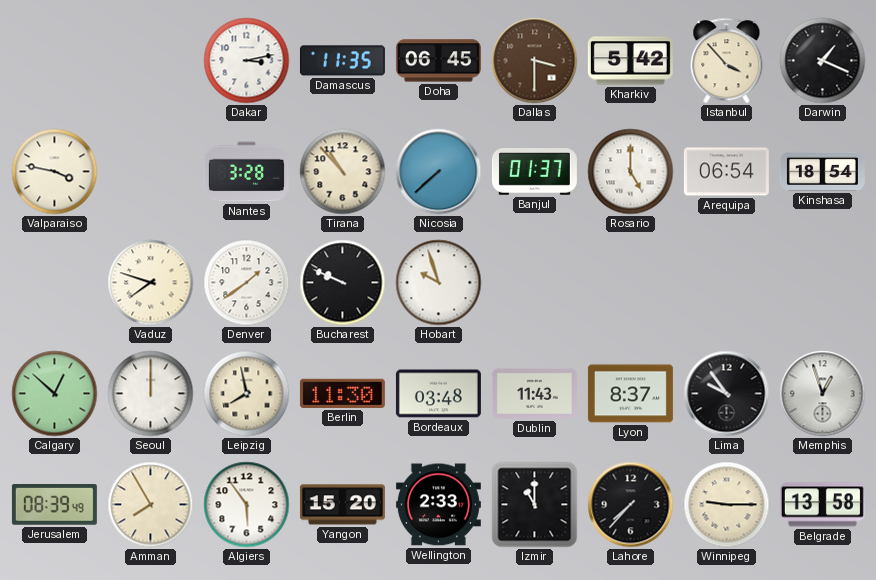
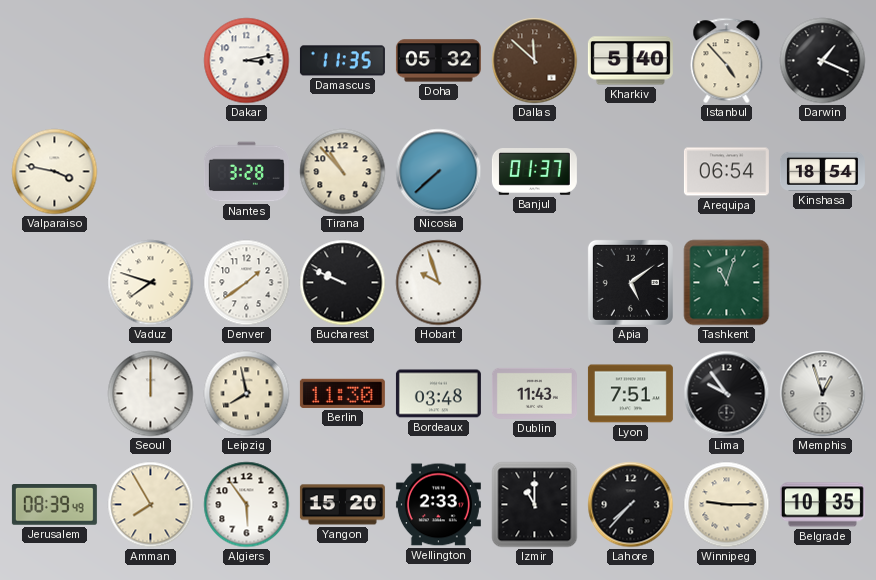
Doha: 06:45 -> 05:32 (438, 61)
Dallas: 3:30 -> 11:52 (535, 61)
Kharkiv: 5:42 -> 5:40 (630, 61)
Istanbul: 3:53 -> 4:53 (727, 61)
Rosario: 5:00 -> none (631, 172)
Apia: none -> 5:09 (630, 282)
Tashkent: none -> 11:03 (727, 283)
Calgary: 12:52 -> none (55, 394)
Lyon: 8:37 -> 7:51 (630, 394)
Belgrade: 13:58 -> 10:35 (822, 505)
